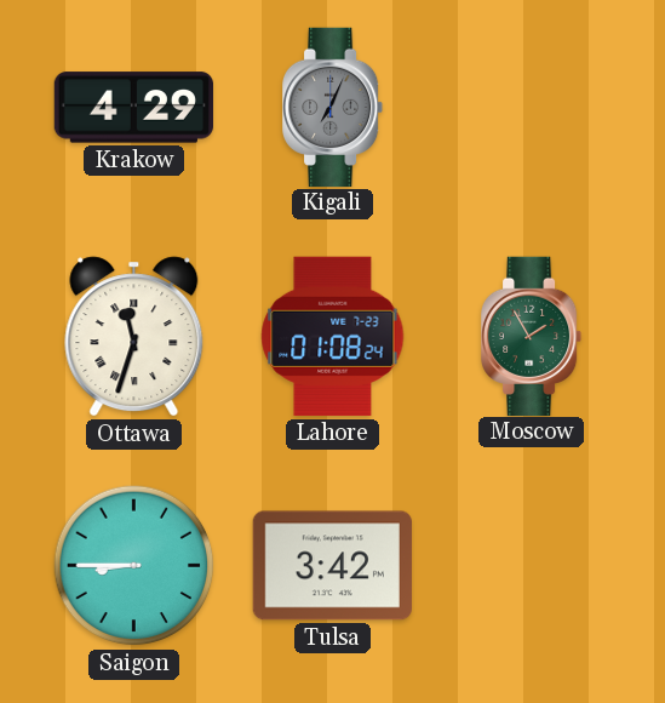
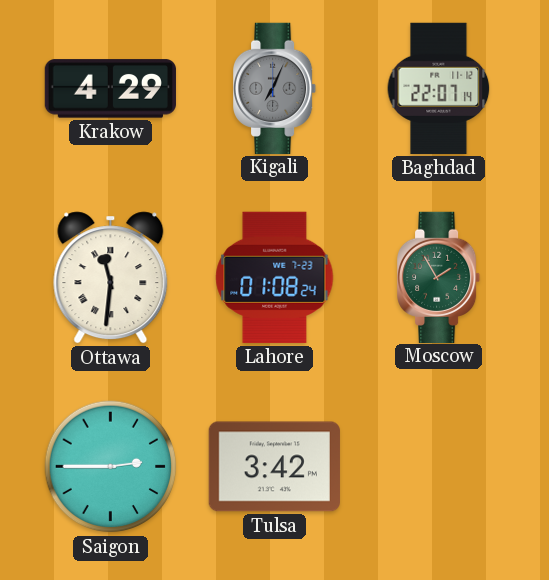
Baghdad: none -> 22:07 (439, 88)
Ottawa: 11:33 -> 11:31 (111, 278)
Saigon: 8:45 -> 2:45 (111, 467)
